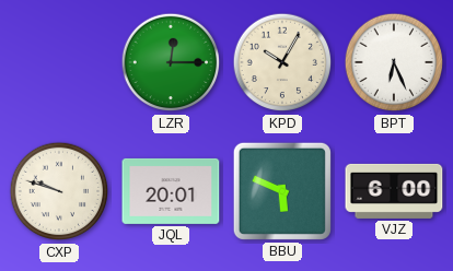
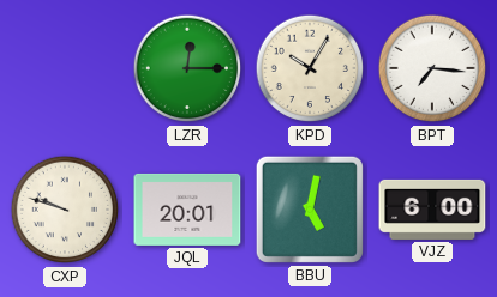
BPT: 6:26 -> 7:16 (432, 68)
BBU: 5:49 -> 5:02 (310, 210)
